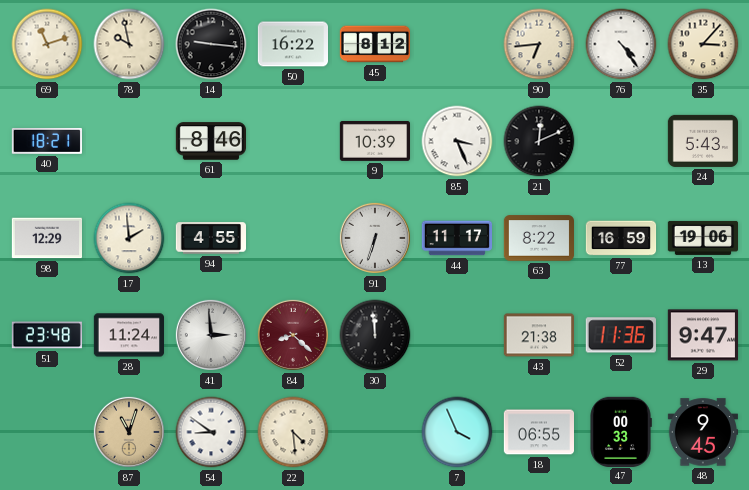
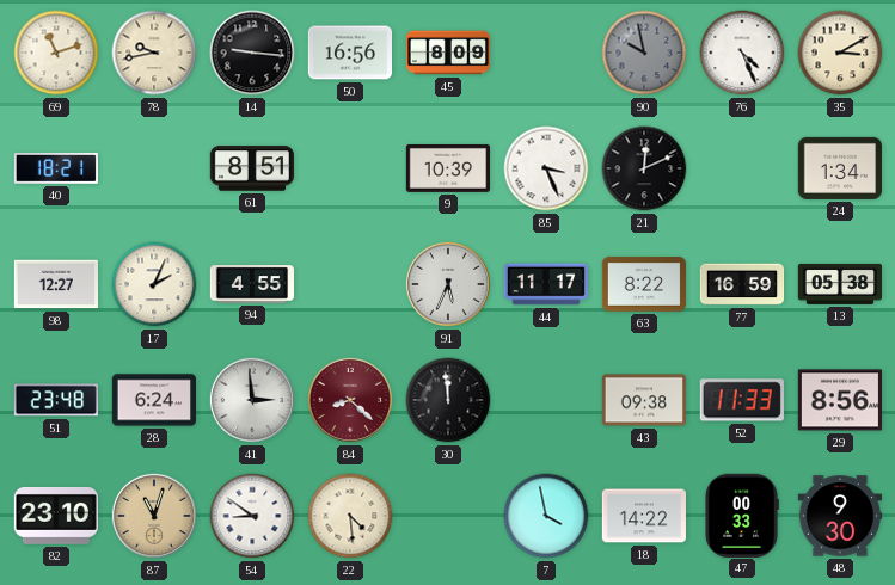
78: 9:58 -> 9:43 (154, 53)
50: 16:22 -> 16:56 (349, 53)
45: 8:12 -> 8:09 (447, 53)
90: 6:44 -> 9:58 (644, 53)
90 dial: cream -> grey (644, 53)
76: 4:24 -> 4:26 (742, 53)
35: 3:07 -> 3:10 (840, 53)
61: 8:46 -> 8:51 (251, 168)
24: 5:43 -> 1:34 (839, 168)
98: 12:29 -> 12:27 (55, 284)
17: 1:59 -> 2:04 (154, 284)
91: 6:33 -> 5:34 (448, 284)
13: 19:06 -> 05:38 (840, 284)
28: 11:24 -> 6:24 (153, 400)
43: 21:38 -> 09:38 (643, 400)
52: 11:36 -> 11:33 (742, 400)
29: 9:47 -> 8:56 (839, 400)
82: none -> 23:10 (55, 516)
7: 3:56 -> 3:58 (546, 516)
18: 06:55 -> 14:22 (643, 516)
48: 9:45 -> 9:30 (839, 516)
